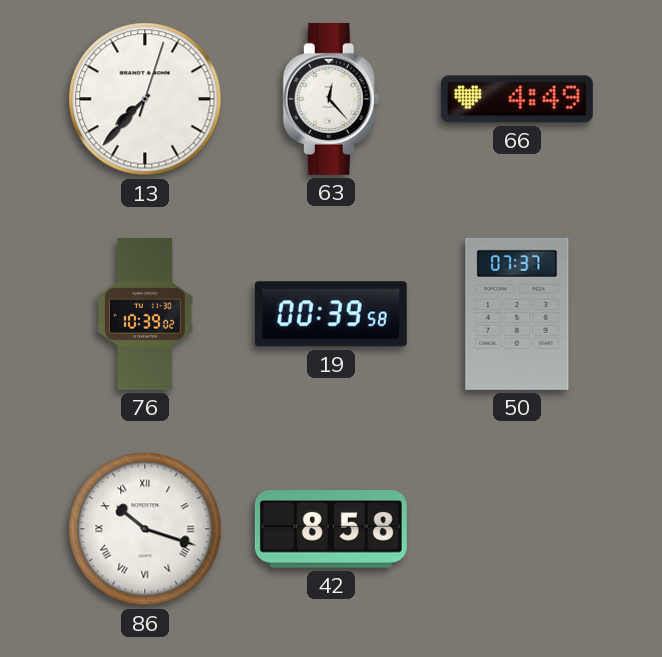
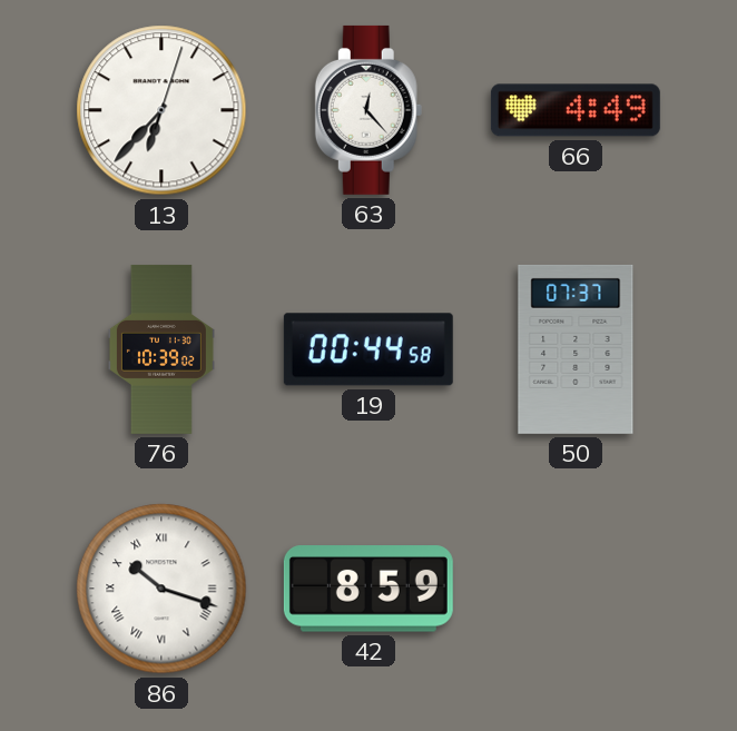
13: 7:37 -> 6:37 (161, 110)
19: 00:39 -> 00:44 (368, 349)
42: 8:58 -> 8:59 (368, 589)
